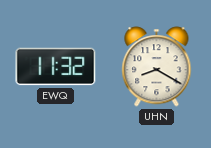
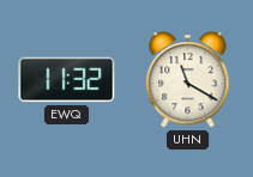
UHN: 8:20 -> 11:20 (188, 80)
